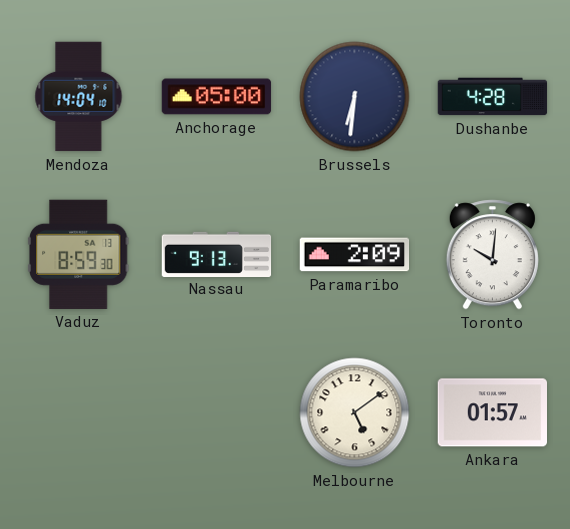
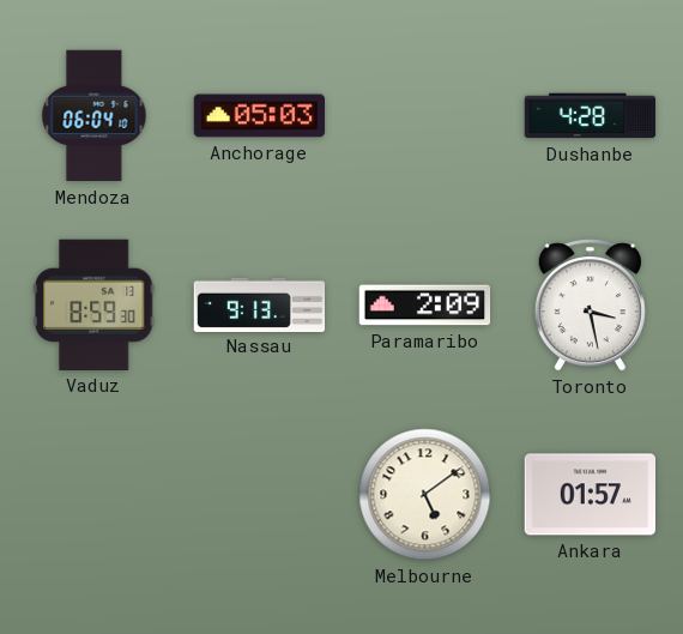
Mendoza: 14:04 -> 06:04 (95, 116)
Anchorage: 05:00 -> 05:03 (260, 116)
Brussels: 6:31 -> none (355, 97)
Toronto: 10:01 -> 3:28 (590, 306)
